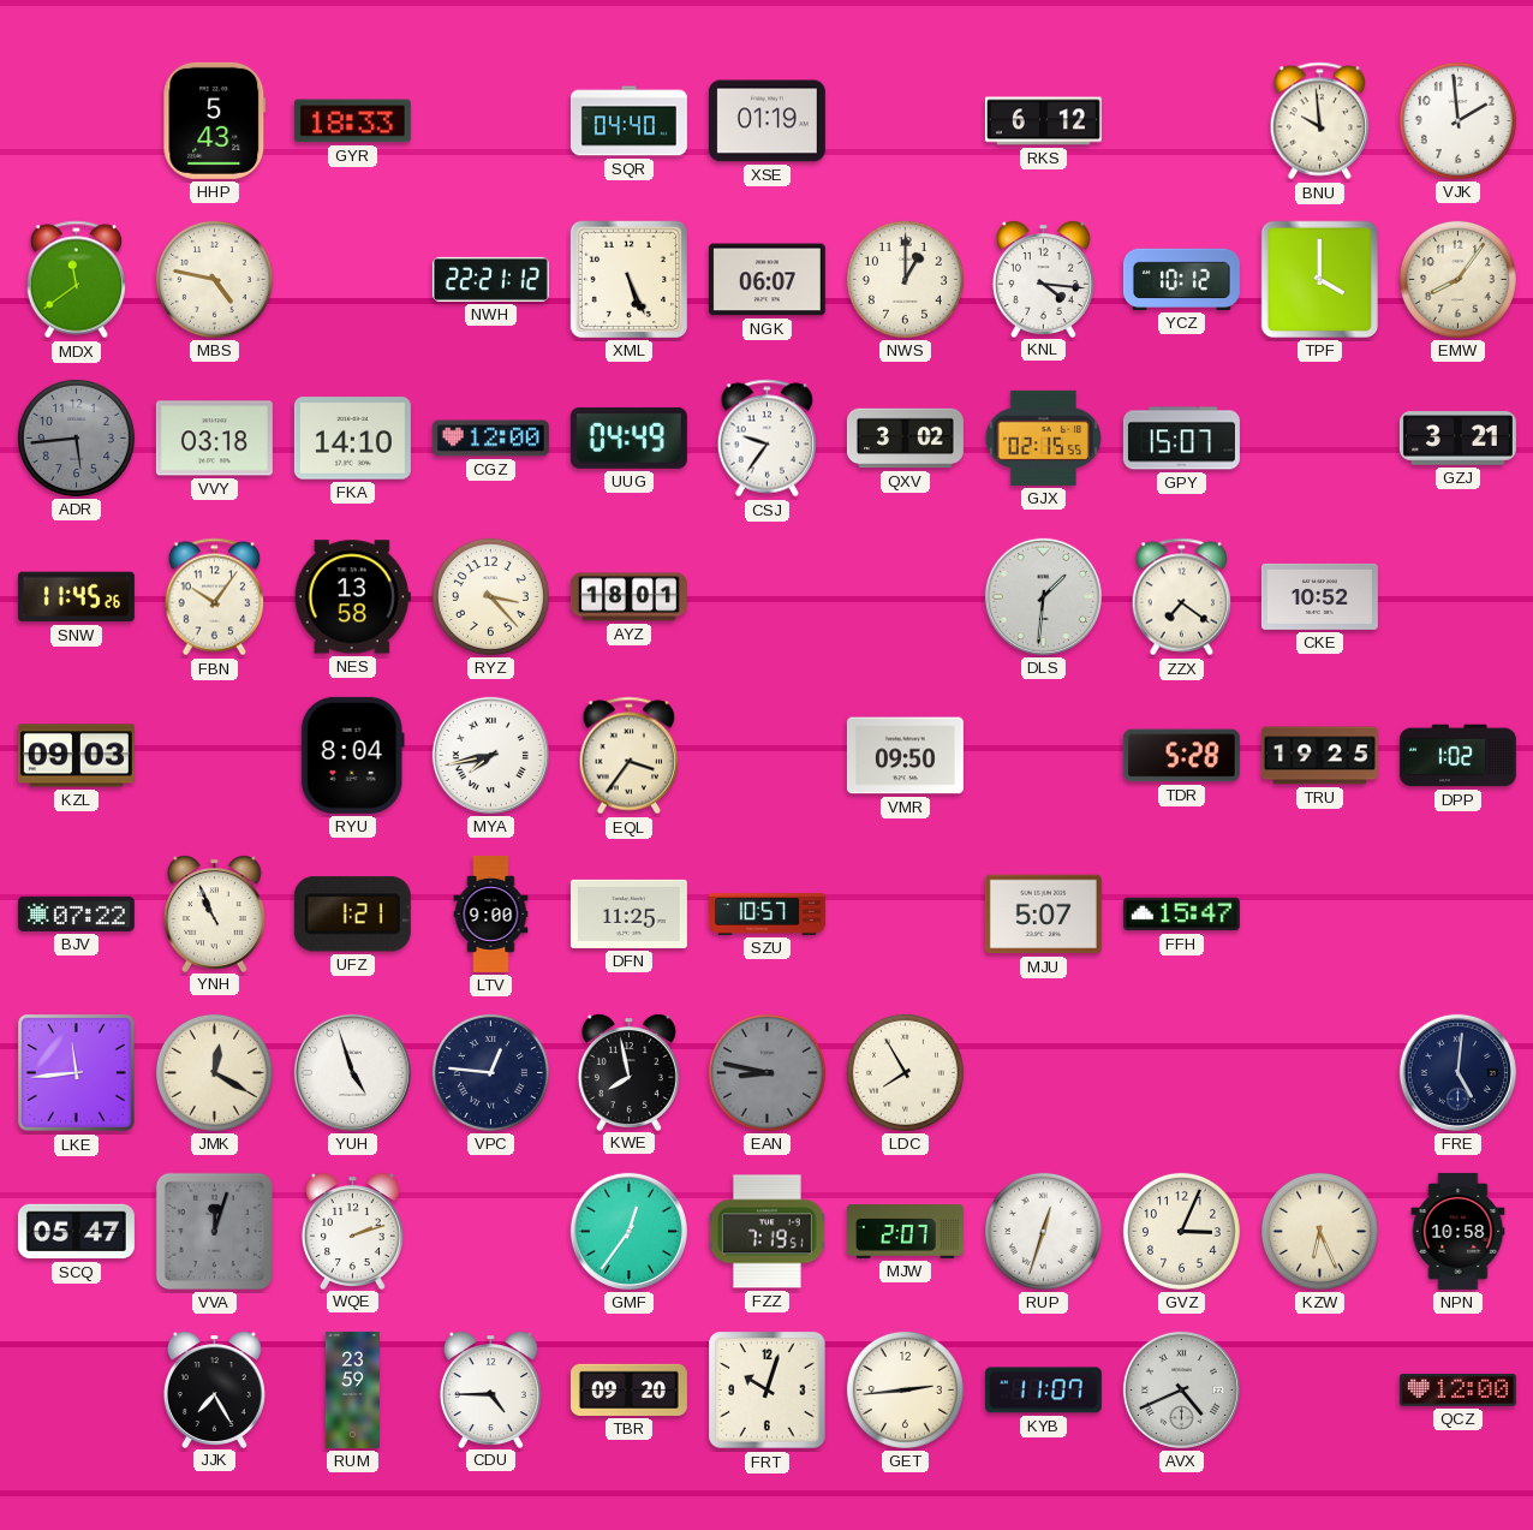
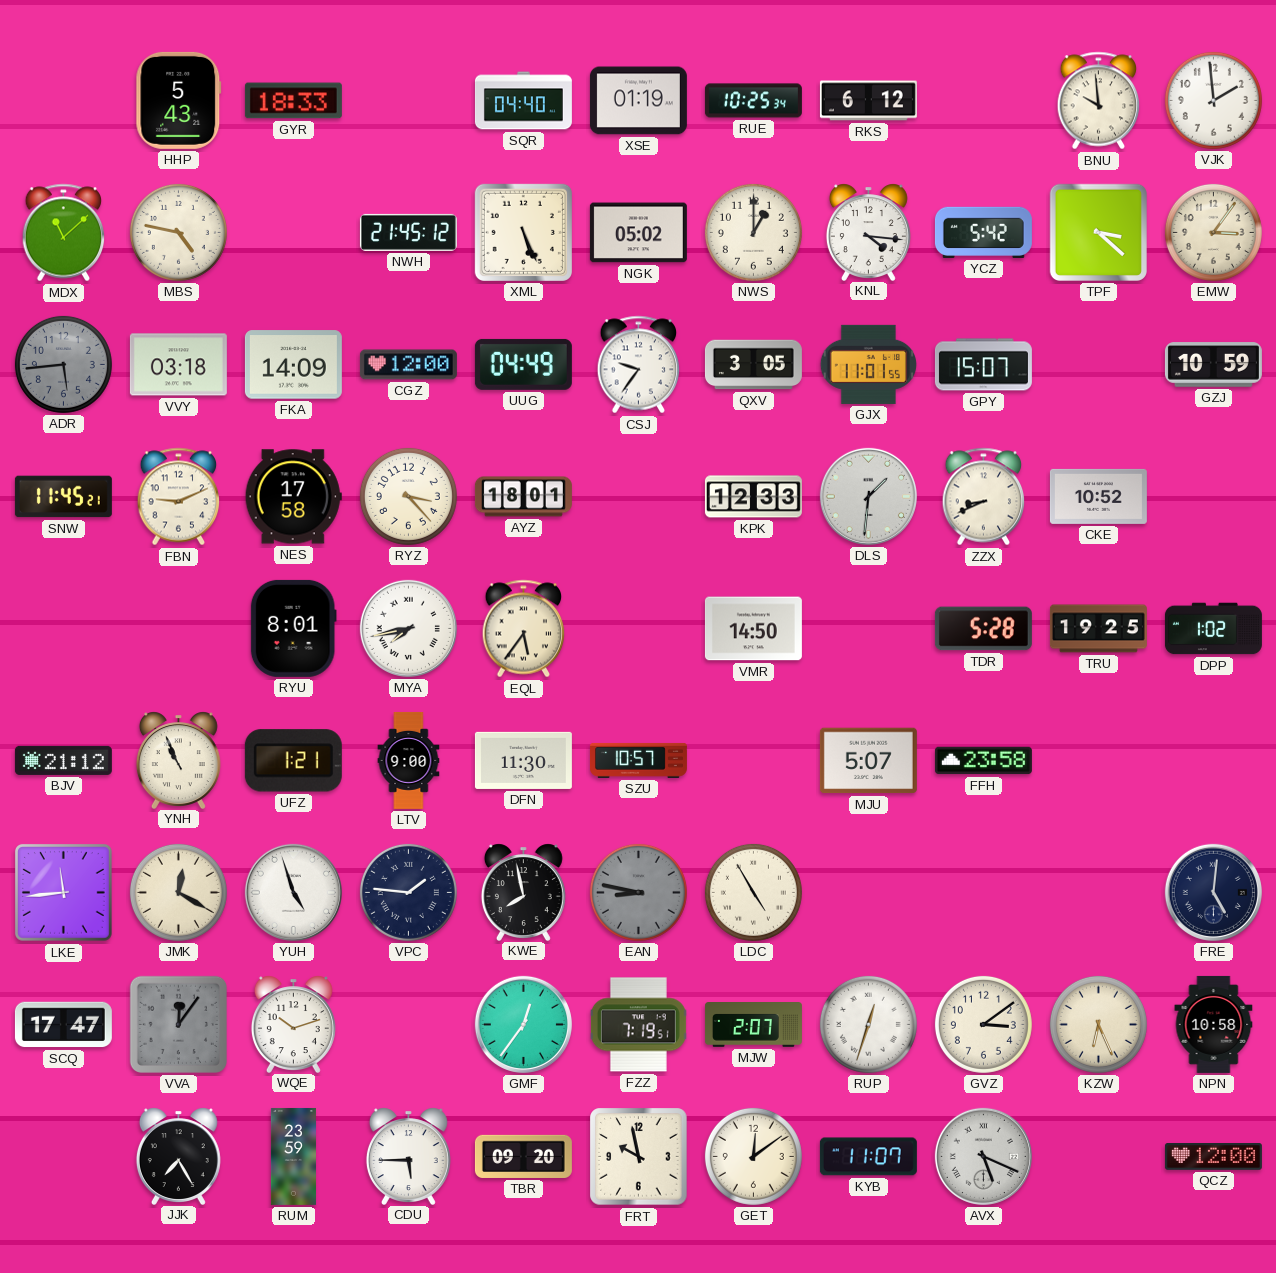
RUE: none -> 10:25 (753, 101)
MDX: 11:39 -> 11:08 (64, 233)
NWH: 22:21 -> 21:45 (408, 232)
NGK: 06:07 -> 05:02 (638, 233)
YCZ: 10:12 -> 5:42 (983, 232)
TPF: 4:00 -> 3:22 (1098, 232)
EMW: 8:06 -> 3:06 (1213, 232)
FKA: 14:10 -> 14:09 (293, 365)
QXV: 3:02 -> 3:05 (753, 365)
GJX: 02:15 -> 11:01 (868, 364)
GZJ: 3:21 -> 10:59 (1213, 365)
SNW: 11:45:26 -> 11:45:21 (63, 497)
FBN: 10:06 -> 9:11 (179, 497)
NES: 13:58 -> 17:58 (293, 497)
KPK: none -> 12:33 (753, 497)
ZZX: 7:21 -> 8:41 (984, 497)
KZL: 09:03 -> none (76, 756)
RYU: 8:04 -> 8:01 (293, 628)
EQL: 3:36 -> 5:36 (524, 629)
VMR: 09:50 -> 14:50 (753, 629)
BJV: 07:22 -> 21:12 (63, 760)
DFN: 11:25 -> 11:30 (523, 760)
FFH: 15:47 -> 23:58 (983, 761)
VPC: 12:46 -> 1:46 (408, 892)
LDC: 7:55 -> 4:55 (753, 892)
SCQ: 05:47 -> 17:47 (63, 1025)
VVA: 12:03 -> 12:06 (178, 1024)
WQE: 2:12 -> 10:12 (293, 1024)
GVZ: 3:04 -> 3:09 (983, 1024)
CDU: 4:45 -> 5:45 (408, 1156)
FRT: 10:03 -> 9:58 (639, 1157)
GET: 2:44 -> 12:09 (753, 1156)
AVX: 4:41 -> 5:19 (983, 1156)
